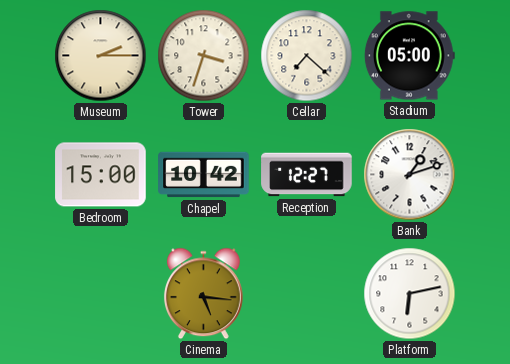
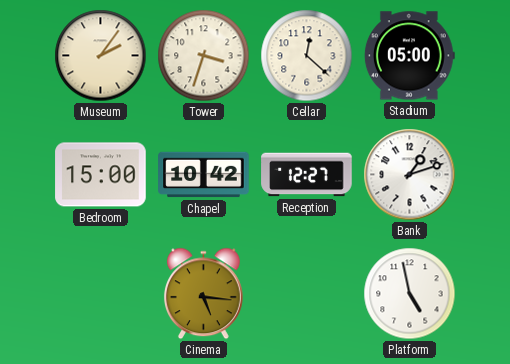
Museum: 2:15 -> 2:06 (101, 56)
Cellar: 7:22 -> 12:22 (307, 56)
Platform: 6:13 -> 4:58 (410, 294)
